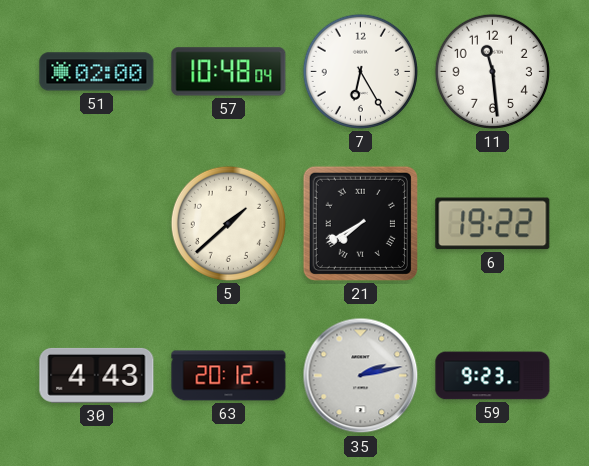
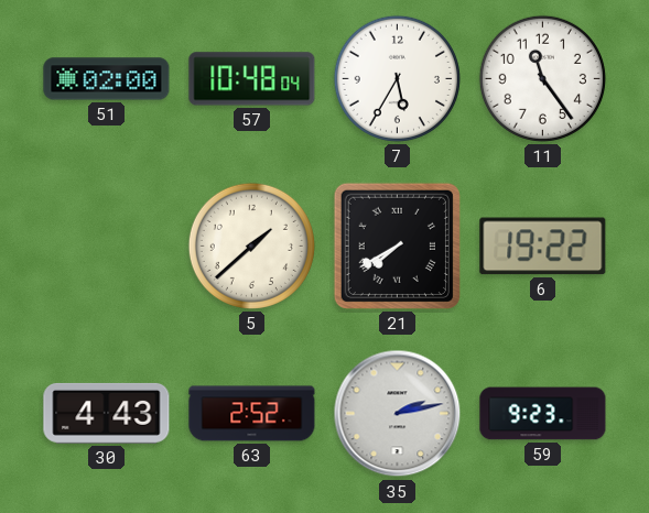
7: 6:25 -> 5:35 (397, 78)
11: 11:29 -> 11:24 (542, 78)
63: 20:12 -> 2:52 (252, 414)
